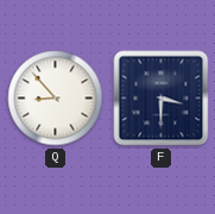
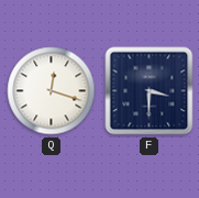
Q: 8:53 -> 12:18 (52, 91)
